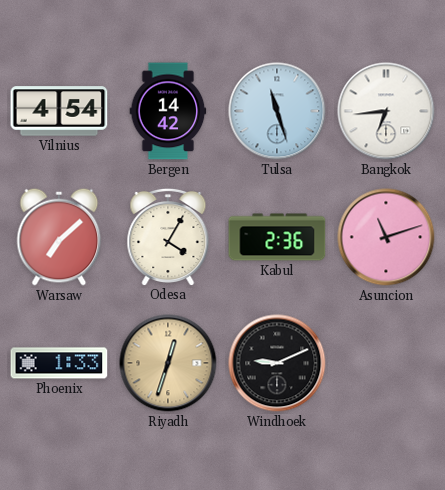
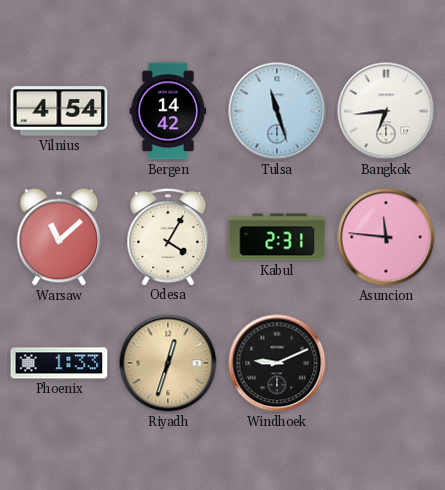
Warsaw: 7:08 -> 11:08 (59, 237)
Kabul: 2:36 -> 2:31 (277, 237)
Asuncion: 11:12 -> 11:46 (386, 237)
